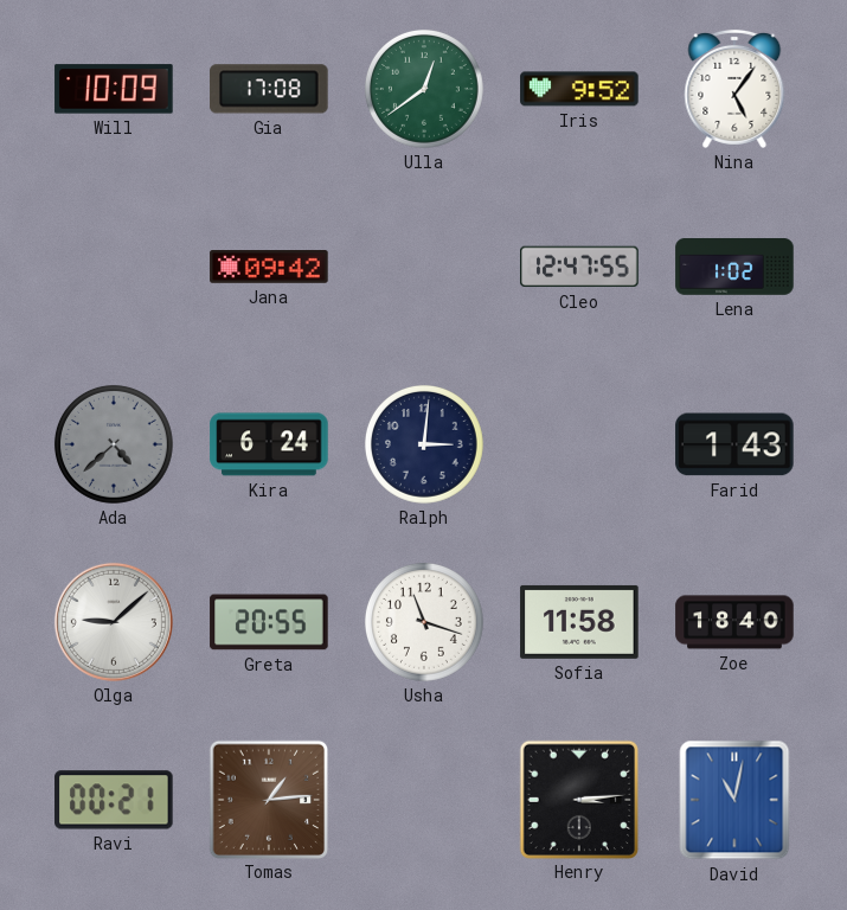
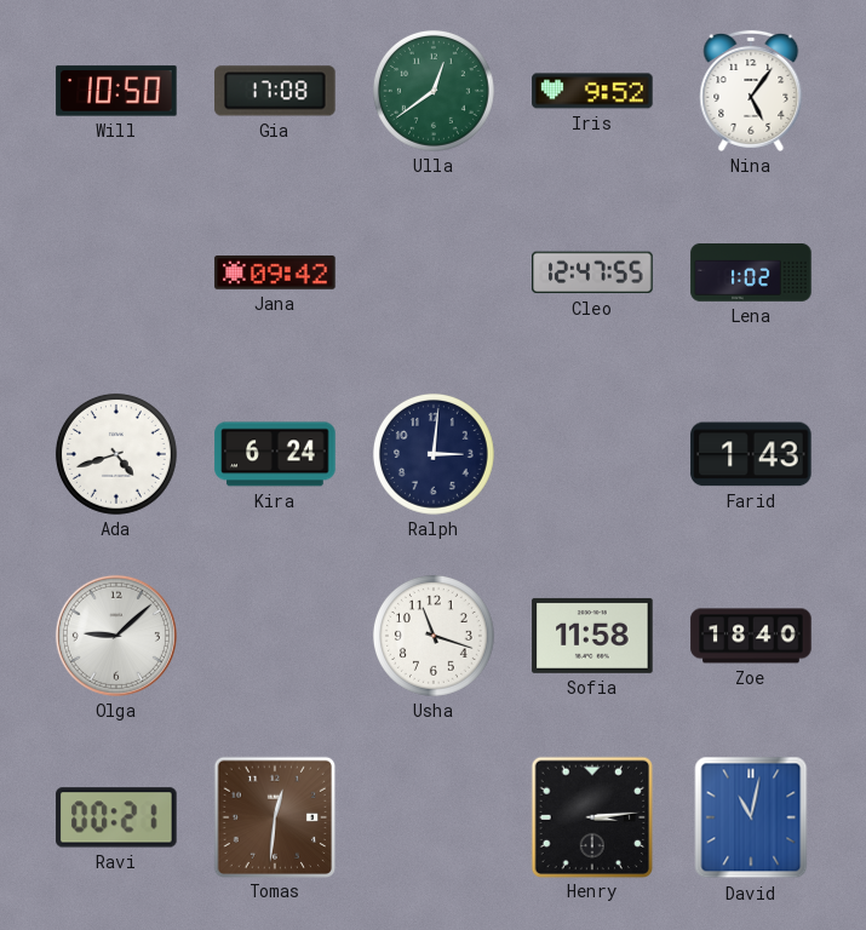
Will: 10:09 -> 10:50 (116, 91)
Ada: 4:38 -> 4:42 (116, 454)
Ada dial: grey -> white (116, 454)
Greta: 20:55 -> none (269, 622)
Tomas: 1:14 -> 12:31 (274, 816)
